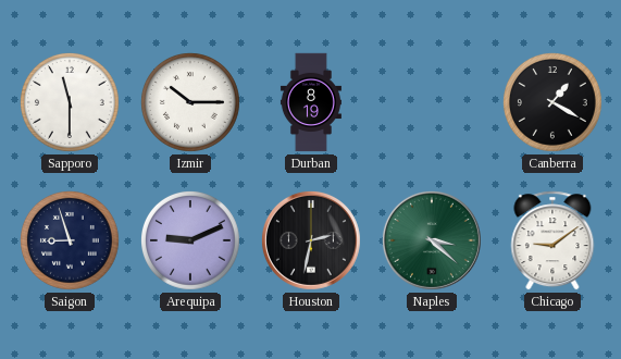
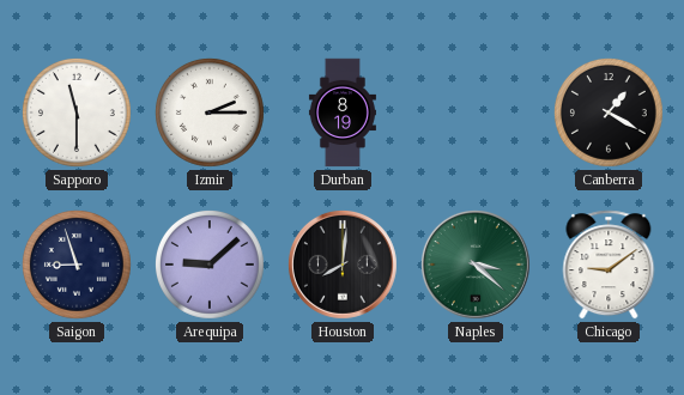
Izmir: 10:15 -> 2:15 (210, 113)
Arequipa: 9:11 -> 9:08 (210, 265)
Houston: 2:32 -> 8:01 (343, 265)
